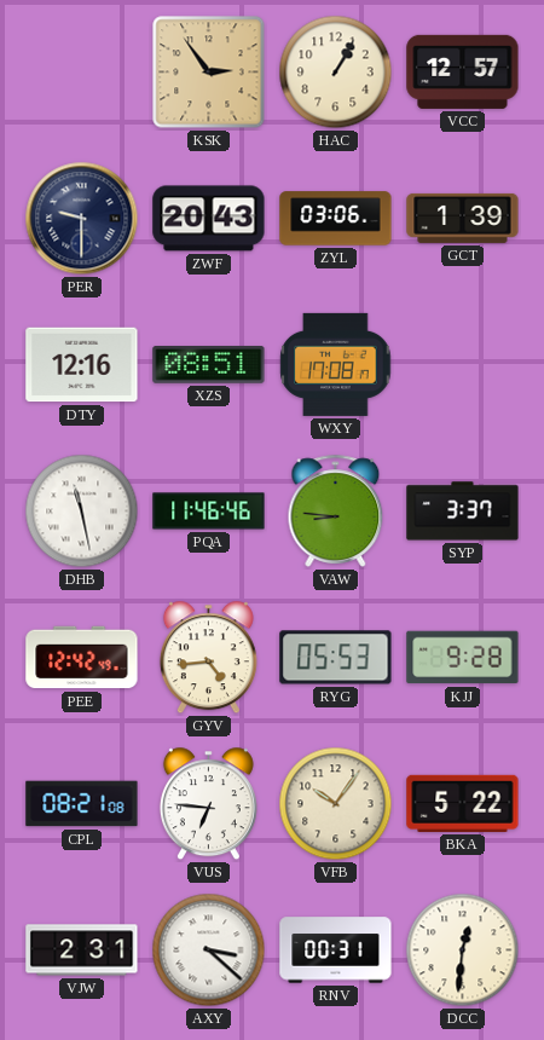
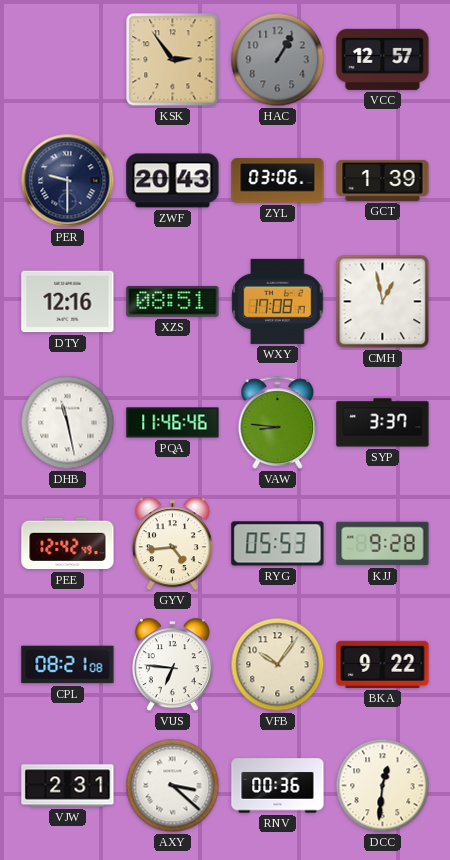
HAC dial: cream -> grey (278, 60)
CMH: none -> 12:58 (383, 302)
BKA: 5:22 -> 9:22 (383, 664)
RNV: 00:31 -> 00:36 (278, 786)
